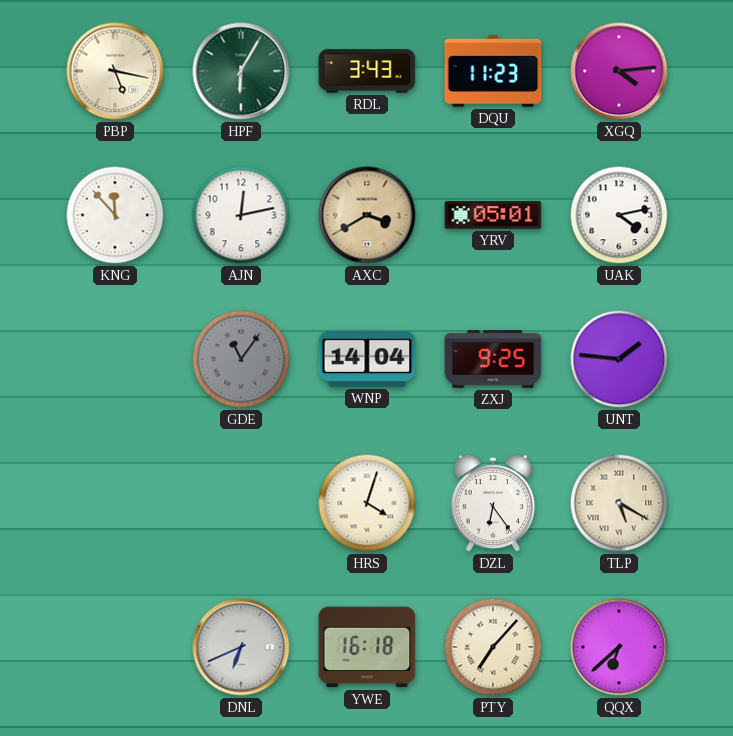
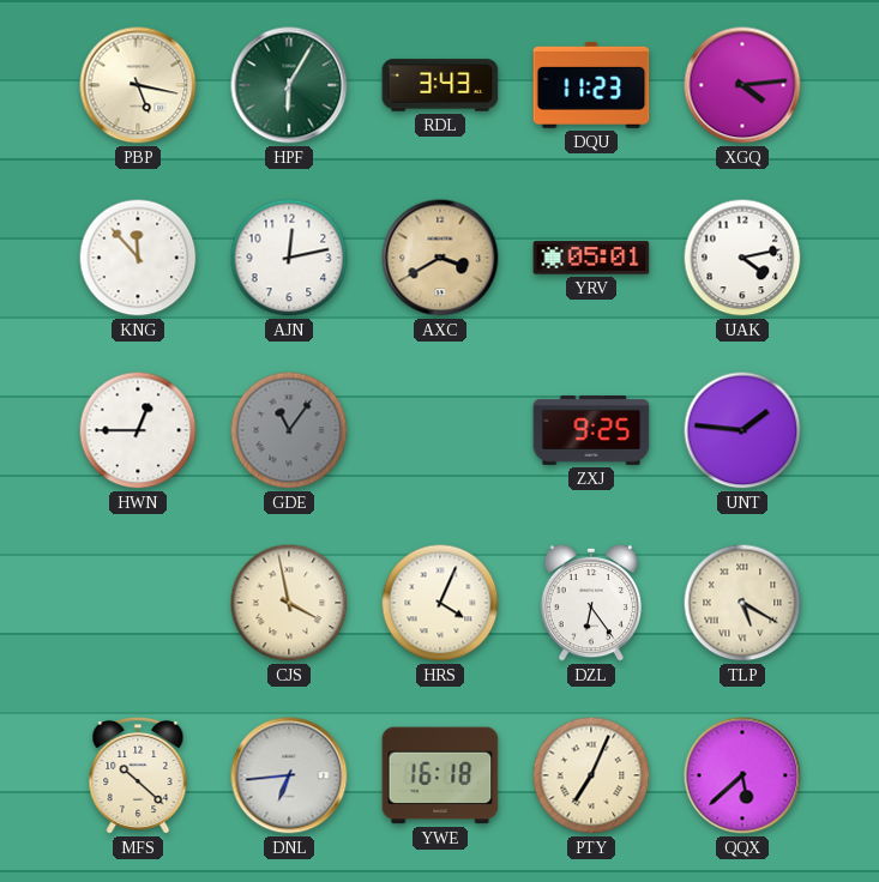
HWN: none -> 12:45 (138, 430)
WNP: 14:04 -> none (367, 359)
CJS: none -> 3:58 (289, 603)
HRS: 4:03 -> 4:04 (440, 603)
MFS: none -> 10:22 (138, 777)
DNL: 6:41 -> 6:44 (289, 775)
PTY: 7:07 -> 7:04 (591, 775)
QQX: 6:38 -> 5:38 (742, 775)
